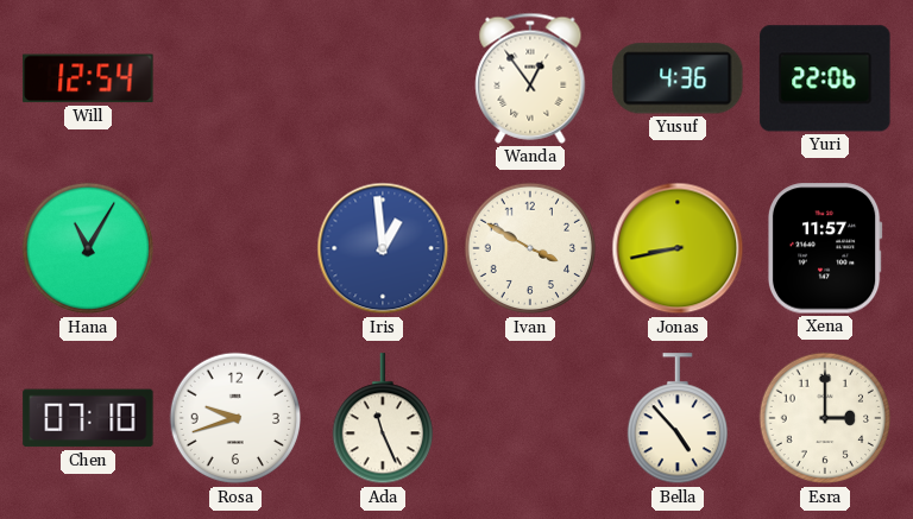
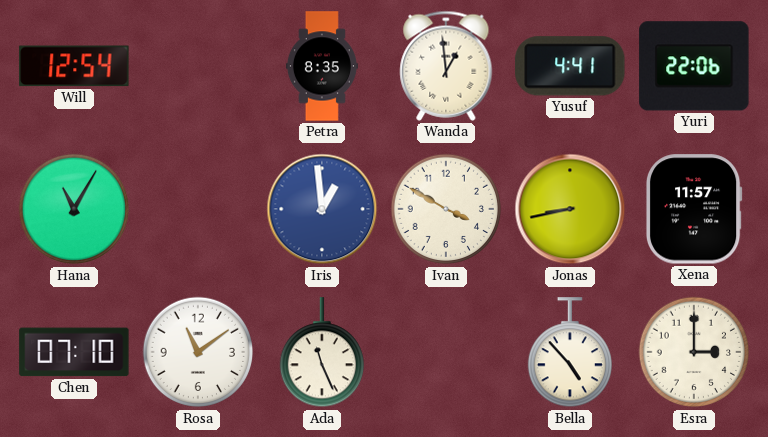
Petra: none -> 8:35 (322, 66)
Wanda: 12:54 -> 12:59 (446, 66)
Yusuf: 4:36 -> 4:41 (570, 66)
Rosa: 9:42 -> 11:09 (198, 352)
